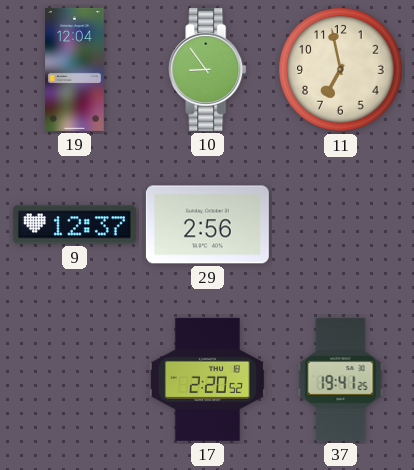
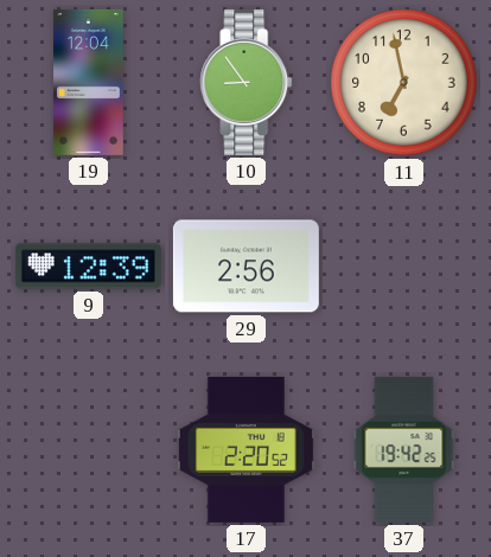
9: 12:37 -> 12:39 (88, 267)
37: 19:41 -> 19:42 (404, 449)
